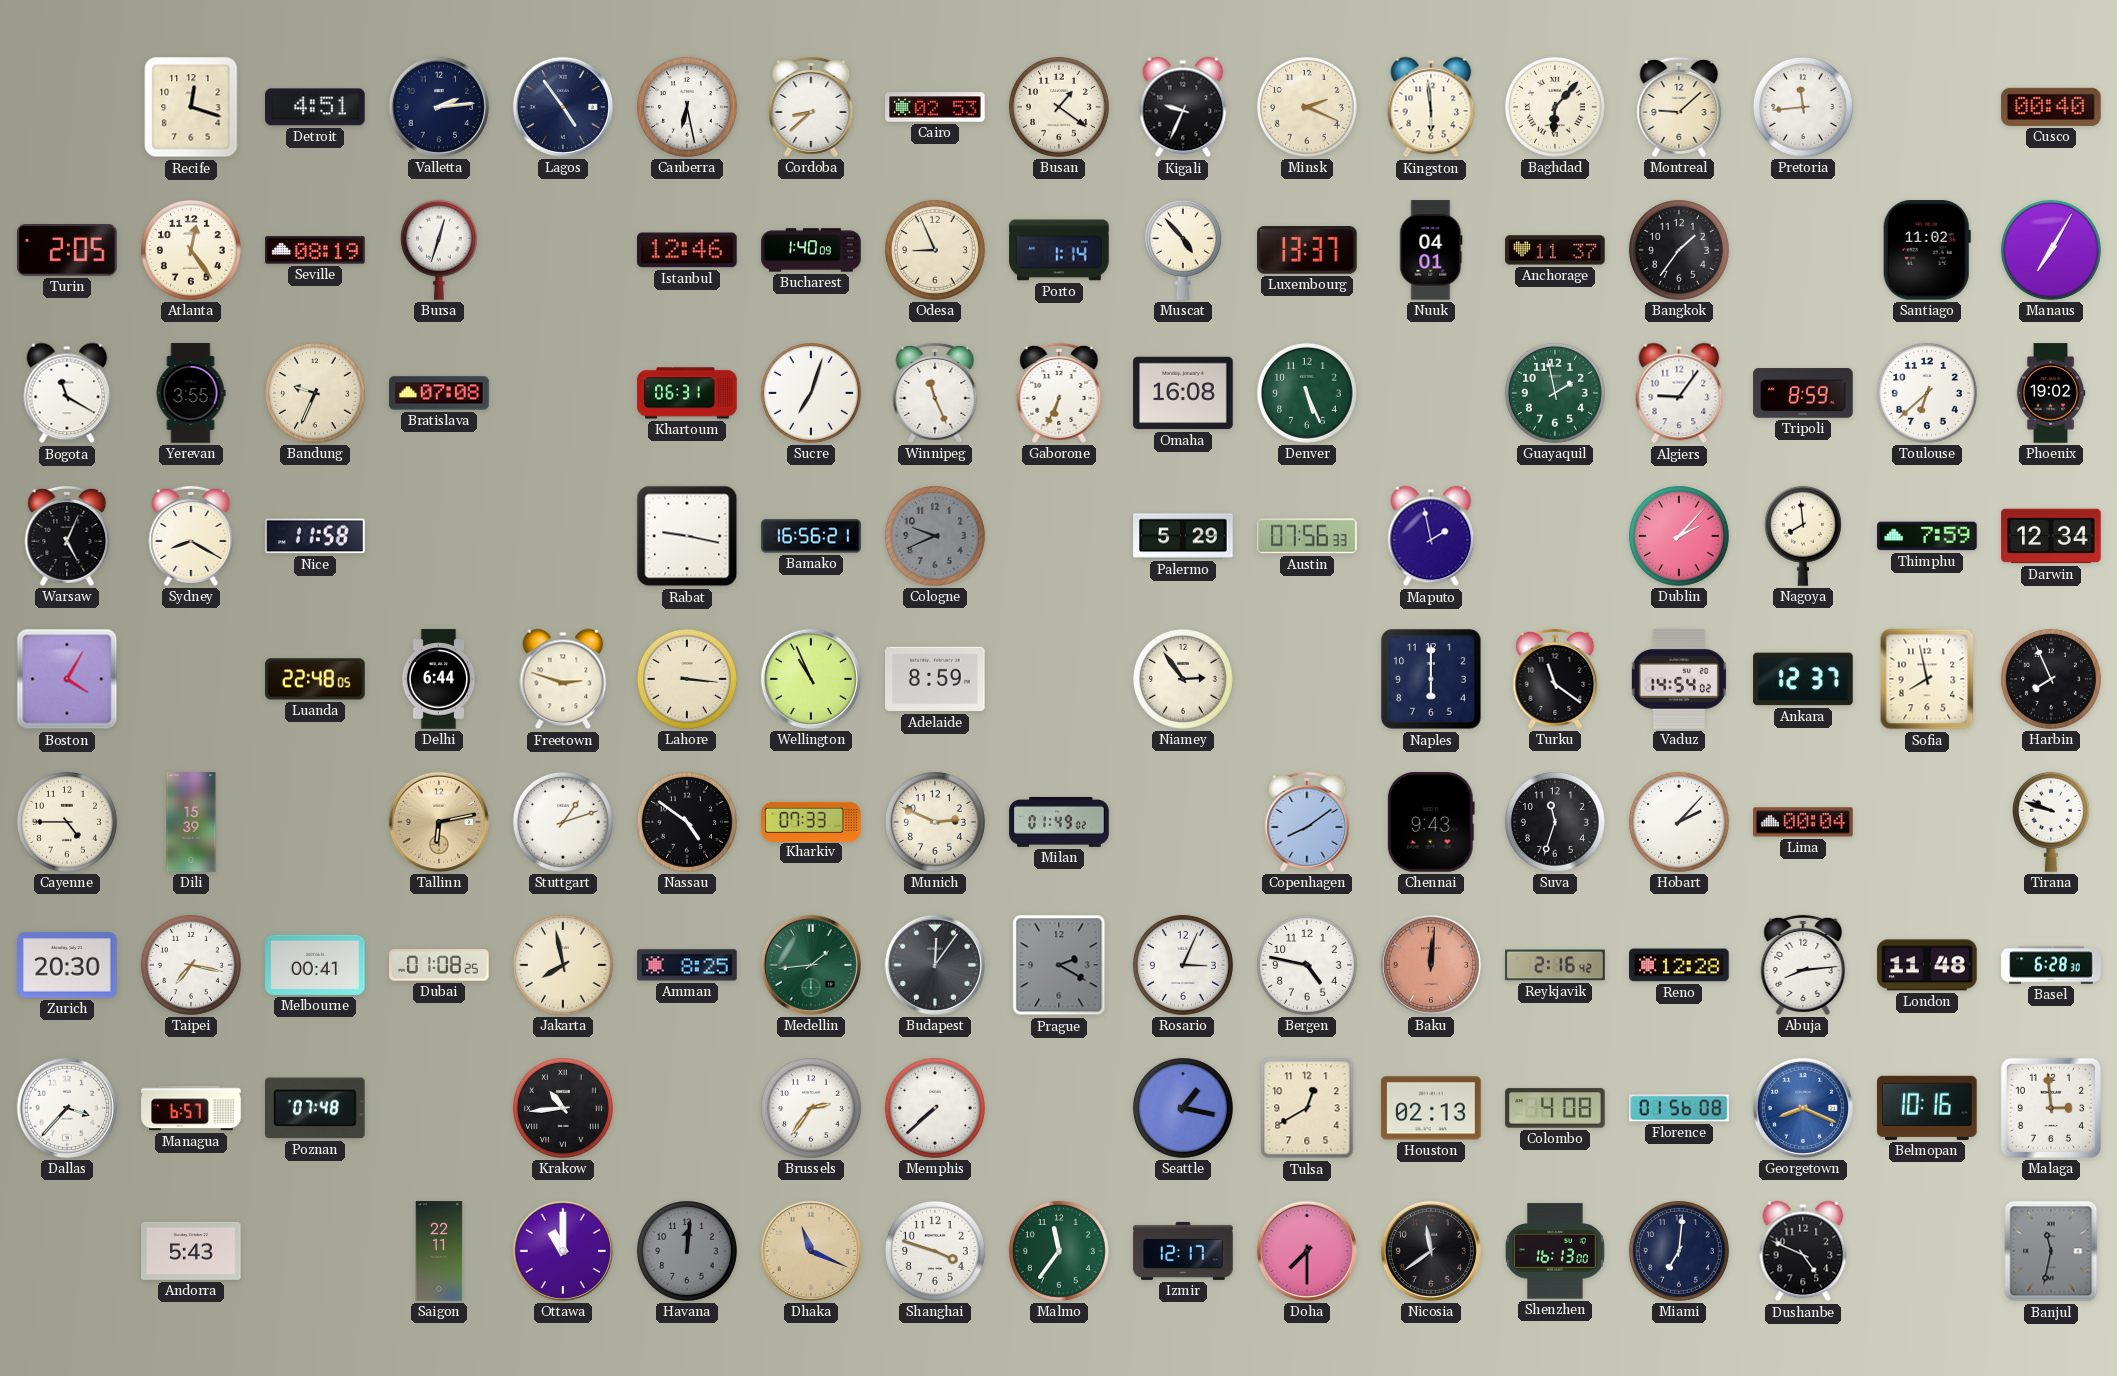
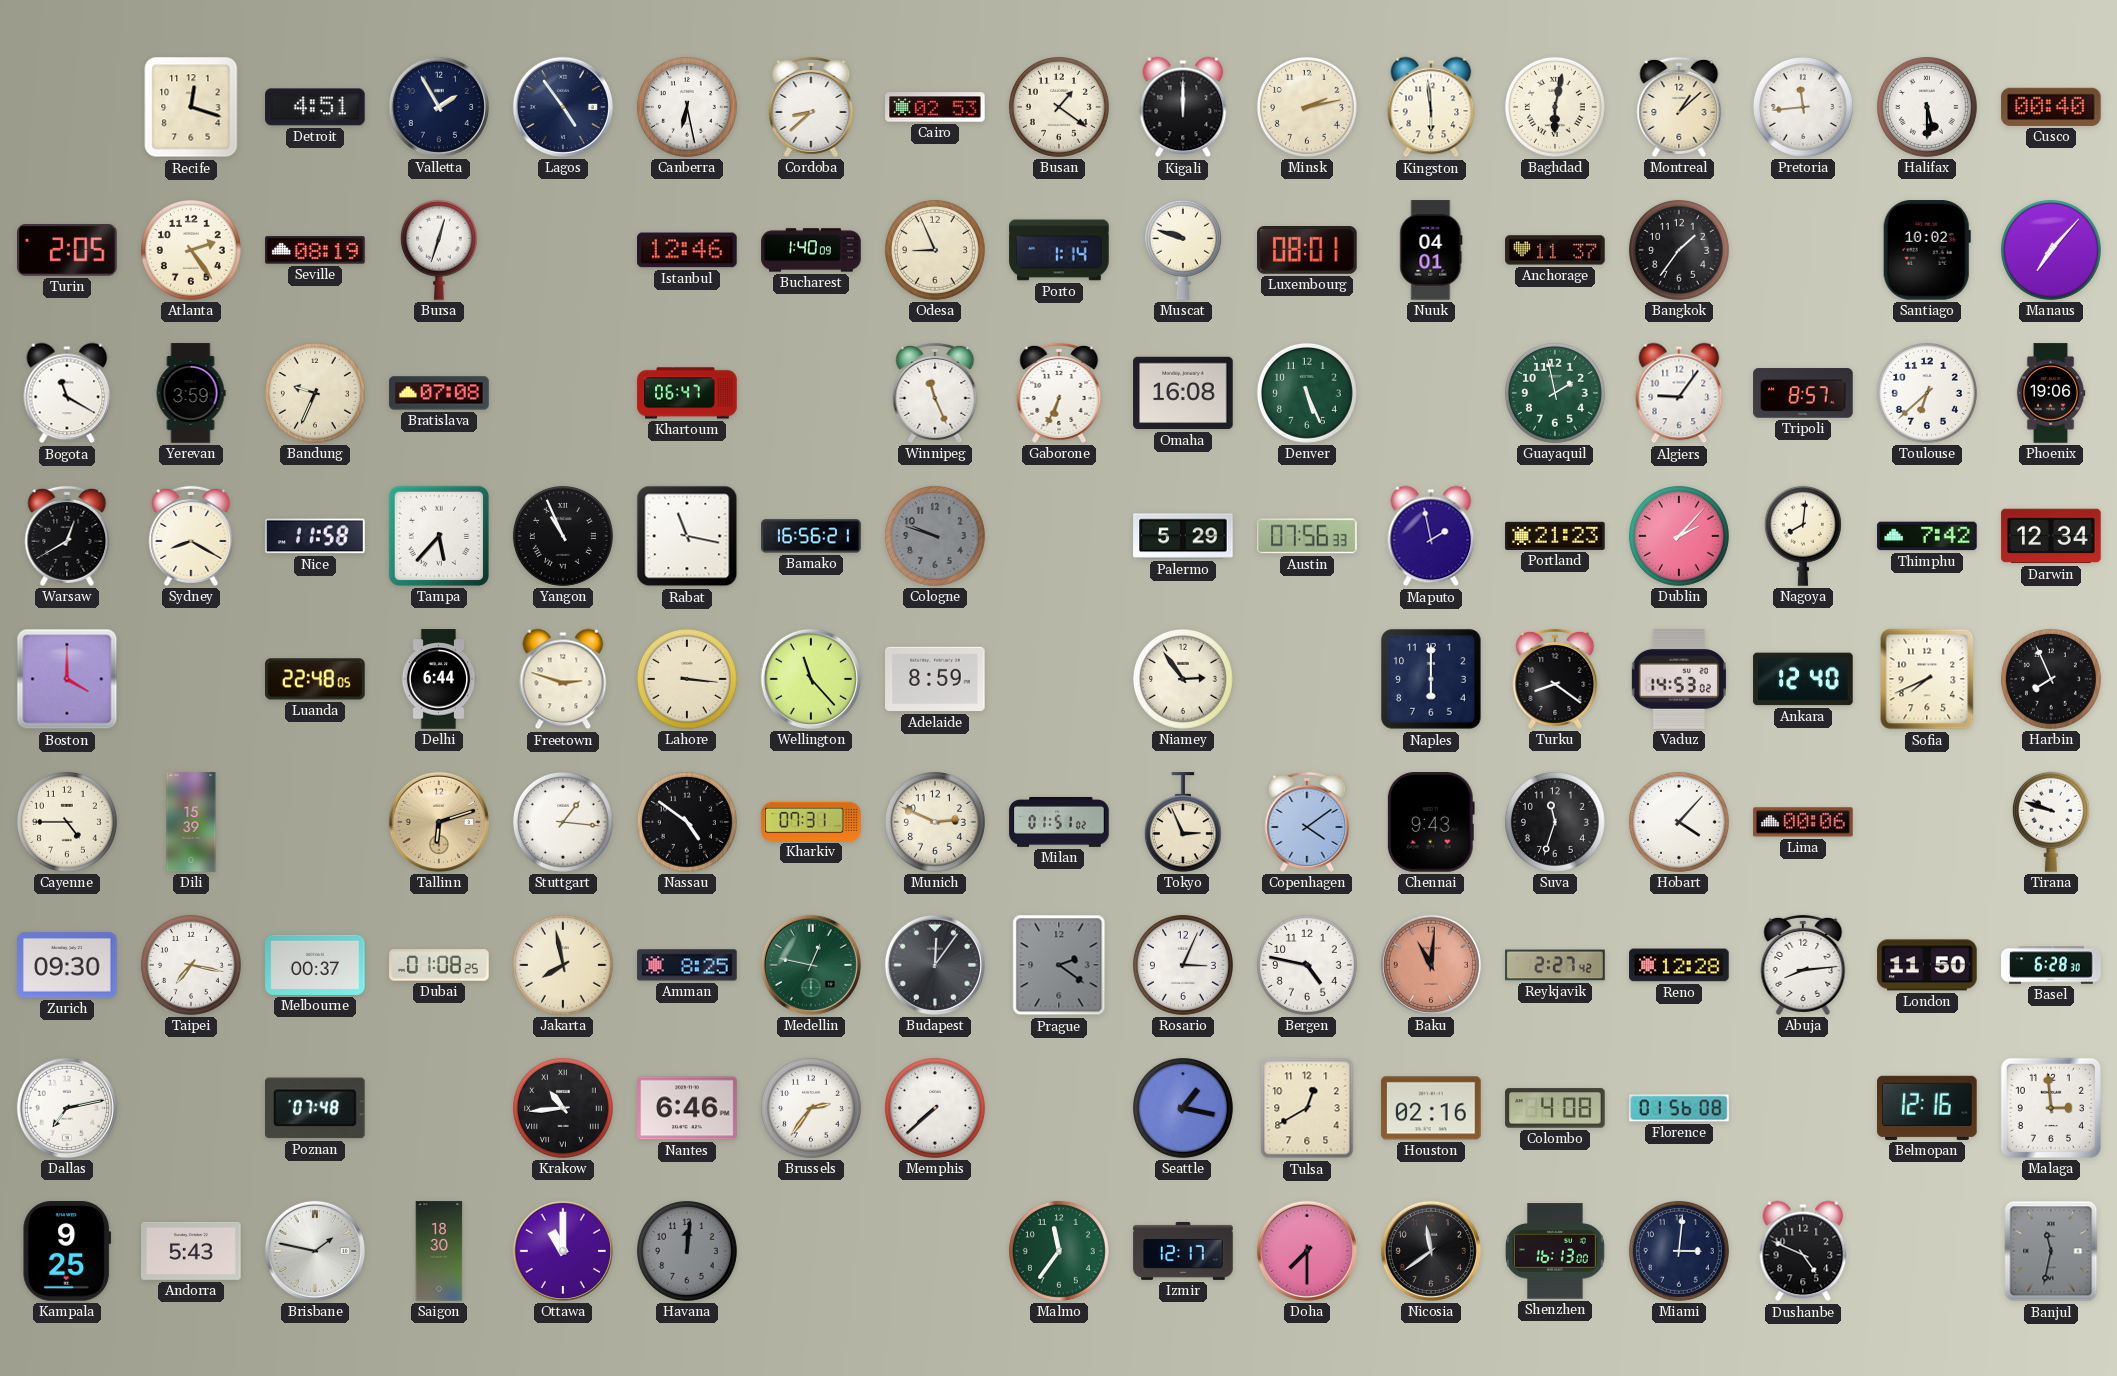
Valletta: 2:14 -> 1:55 (439, 107)
Kigali: 9:34 -> 12:00 (1183, 107)
Minsk: 2:19 -> 2:13 (1307, 107)
Baghdad: 6:07 -> 6:02 (1555, 107)
Montreal: 9:08 -> 1:08 (1679, 107)
Halifax: none -> 5:30 (1927, 107)
Atlanta: 12:24 -> 2:24 (191, 250)
Muscat: 4:53 -> 9:48 (1183, 250)
Luxembourg: 13:37 -> 08:01 (1307, 251)
Santiago: 11:02 -> 10:02 (1927, 250)
Manaus: 7:05 -> 7:07 (2051, 250)
Yerevan: 3:55 -> 3:59 (191, 393)
Khartoum: 06:31 -> 06:47 (687, 393)
Sucre: 7:03 -> none (811, 393)
Tripoli: 8:59 -> 8:57 (1803, 393)
Phoenix: 19:02 -> 19:06 (2051, 393)
Warsaw: 5:04 -> 12:40 (67, 536)
Tampa: none -> 5:37 (439, 536)
Yangon: none -> 10:56 (563, 536)
Rabat: 9:17 -> 11:17 (687, 536)
Cologne: 9:41 -> 9:48 (935, 536)
Portland: none -> 21:23 (1555, 536)
Nagoya: 7:59 -> 8:01 (1803, 536)
Thimphu: 7:59 -> 7:42 (1927, 536)
Boston: 4:05 -> 4:00 (67, 679)
Wellington: 10:56 -> 11:23 (811, 679)
Turku: 11:21 -> 8:21 (1555, 679)
Vaduz: 14:54 -> 14:53 (1679, 679)
Ankara: 12:37 -> 12:40 (1803, 679)
Sofia: 7:58 -> 7:41 (1927, 679)
Tallinn: 6:13 -> 6:12 (439, 822)
Stuttgart: 1:12 -> 1:16 (563, 822)
Kharkiv: 07:33 -> 07:31 (811, 821)
Milan: 01:49 -> 01:51 (1059, 822)
Tokyo: none -> 2:56 (1183, 822)
Copenhagen: 8:09 -> 4:09 (1307, 822)
Hobart: 2:07 -> 4:07 (1679, 822)
Lima: 00:04 -> 00:06 (1803, 822)
Zurich: 20:30 -> 09:30 (67, 965)
Melbourne: 00:41 -> 00:37 (315, 965)
Medellin: 1:44 -> 12:47 (811, 965)
Prague: 2:20 -> 2:21 (1059, 965)
Baku: 12:01 -> 11:01 (1431, 965)
Reykjavik: 2:16 -> 2:27 (1555, 965)
London: 11:48 -> 11:50 (1927, 965)
Dallas: 3:37 -> 7:13 (67, 1108)
Managua: 6:57 -> none (191, 1108)
Nantes: none -> 6:46 (687, 1108)
Houston: 02:13 -> 02:16 (1431, 1108)
Georgetown: 8:19 -> none (1803, 1108)
Belmopan: 10:16 -> 12:16 (1927, 1108)
Kampala: none -> 9:25 (67, 1251)
Brisbane: none -> 1:47 (315, 1251)
Saigon: 22:11 -> 18:30 (439, 1251)
Dhaka: 11:19 -> none (811, 1251)
Shanghai: 3:48 -> none (935, 1251)
Miami: 7:01 -> 3:01 (1679, 1251)
